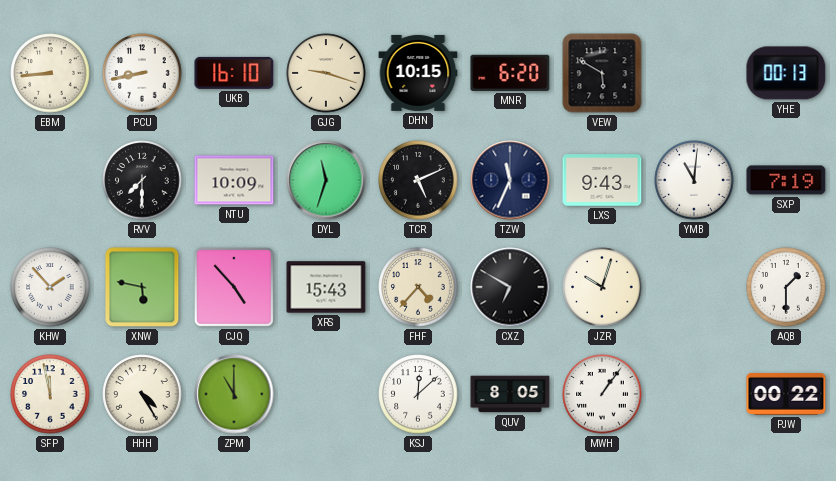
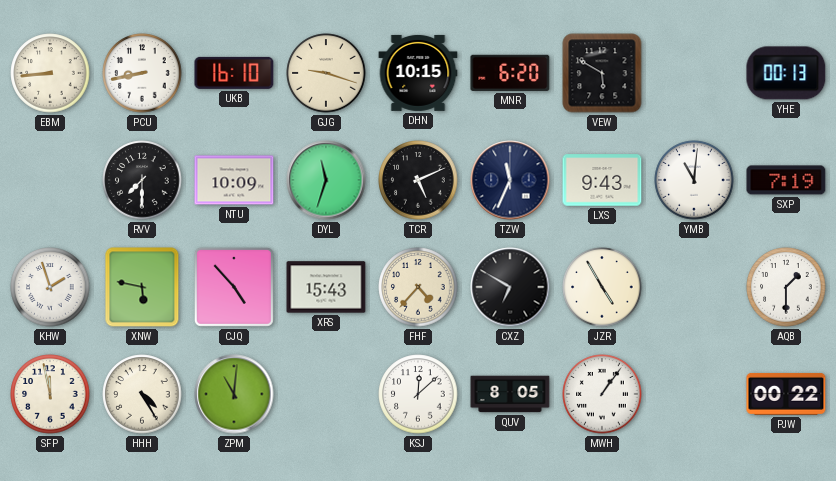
KHW: 1:53 -> 1:57 (50, 287)
JZR: 10:03 -> 4:55 (602, 287)
ZPM: 11:00 -> 11:01 (234, 394)
